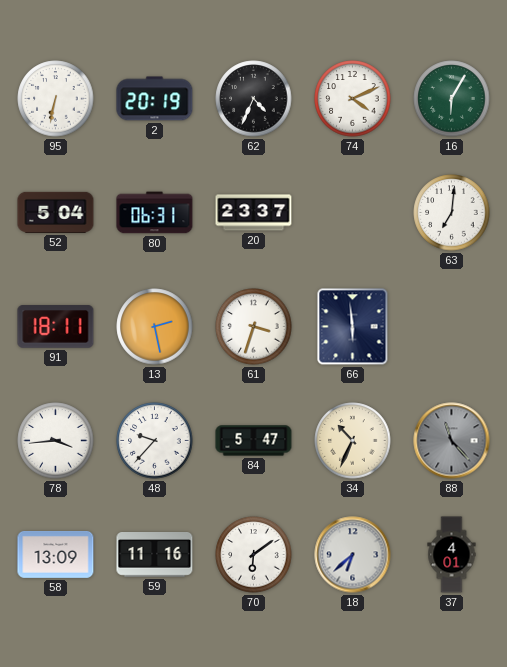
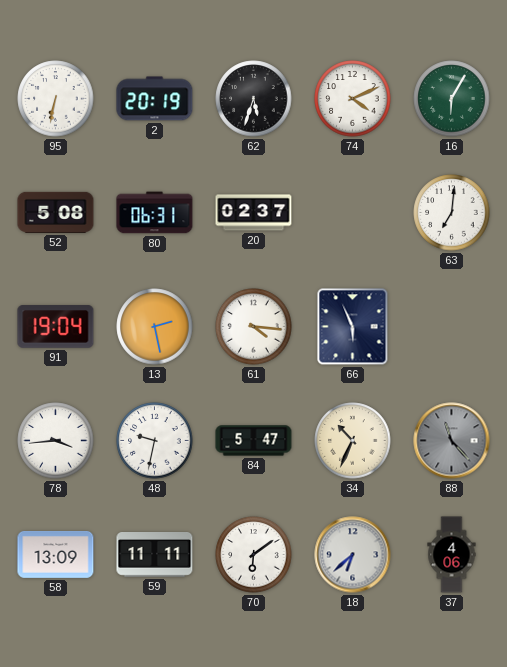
62: 4:34 -> 5:33 (254, 99)
52: 5:04 -> 5:08 (56, 212)
20: 23:37 -> 02:37 (254, 213)
91: 18:11 -> 19:04 (56, 327)
61: 3:33 -> 4:16 (254, 327)
66: 5:59 -> 5:56 (353, 327)
48: 9:37 -> 9:32 (155, 441)
59: 11:16 -> 11:11 (155, 555)
37: 4:01 -> 4:06 (452, 555)
